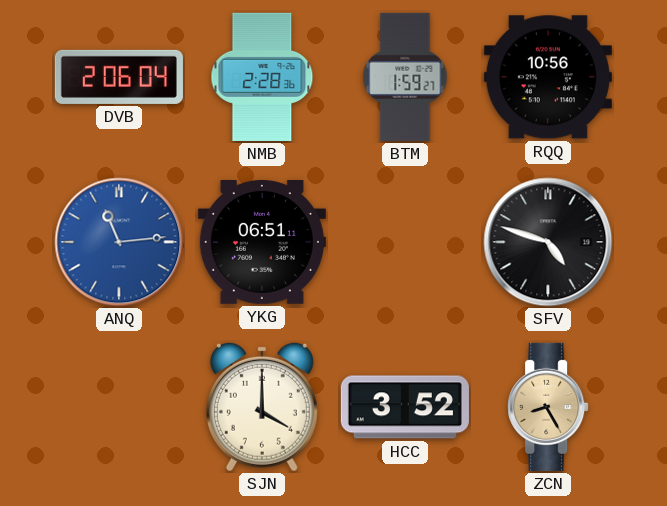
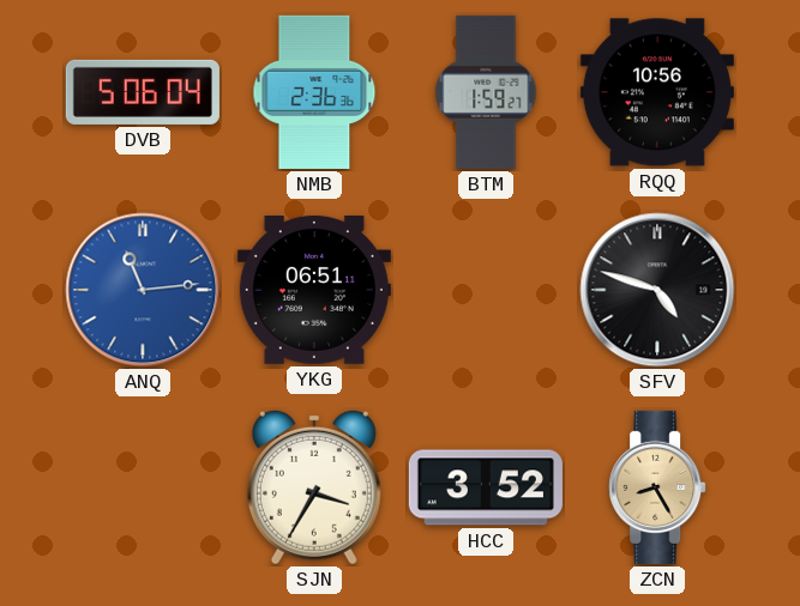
DVB: 2:06 -> 5:06 (143, 92)
NMB: 2:28 -> 2:36 (314, 92)
SJN: 4:00 -> 3:35 (314, 487)
